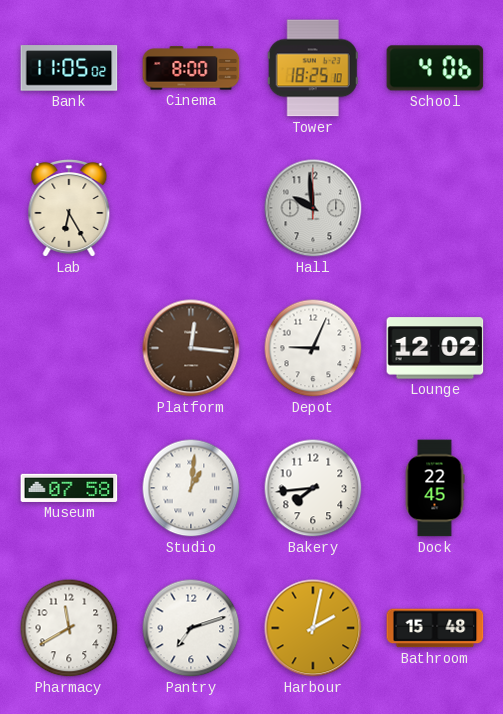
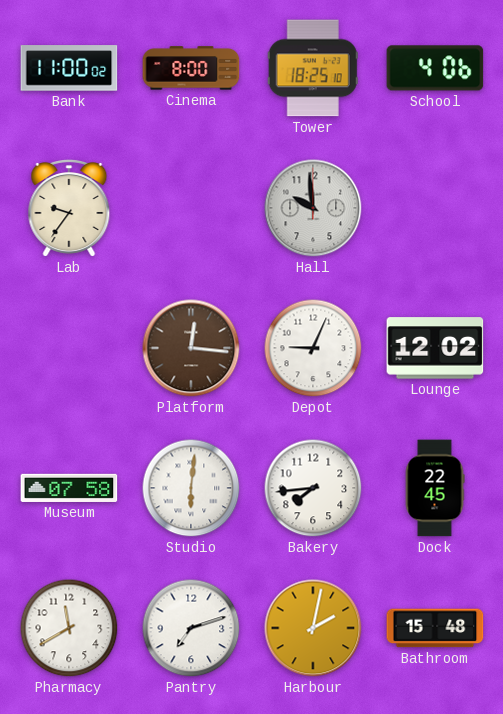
Bank: 11:05 -> 11:00 (69, 68)
Lab: 6:25 -> 9:36 (69, 209)
Studio: 1:01 -> 6:01 (191, 488)
